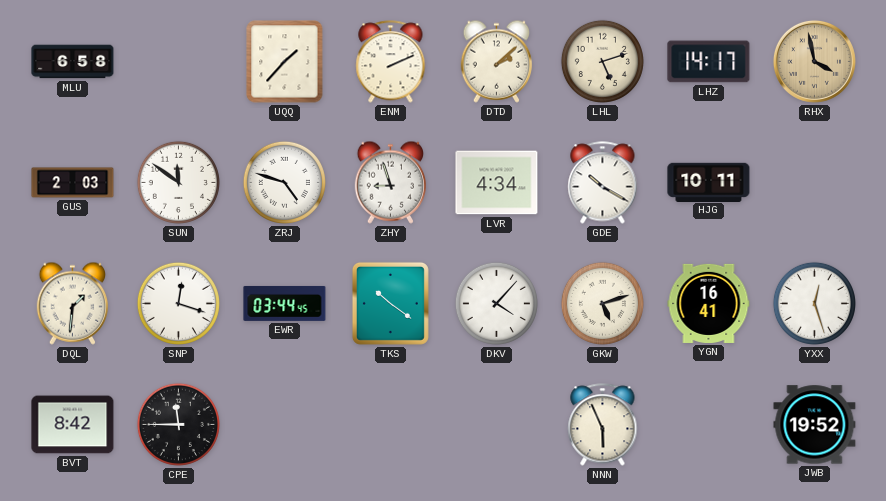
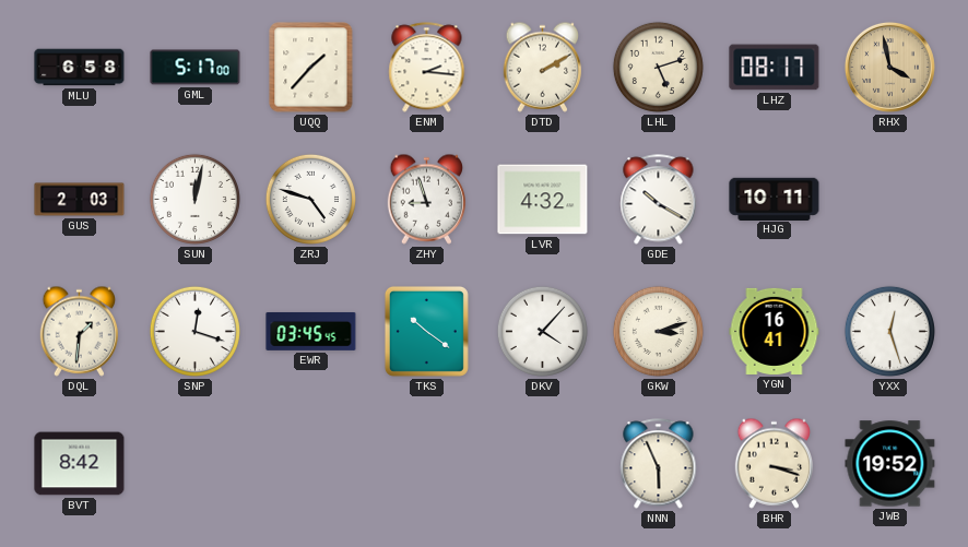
GML: none -> 5:17 (196, 68)
ENM: 2:11 -> 2:16 (427, 68)
DTD: 2:08 -> 2:10 (543, 67)
LHZ: 14:17 -> 08:17 (775, 68)
SUN: 11:51 -> 12:02 (194, 199)
LVR: 4:34 -> 4:32 (543, 200)
EWR: 03:44 -> 03:45 (311, 331)
GKW: 5:12 -> 3:12 (658, 331)
CPE: 11:45 -> none (178, 424)
BHR: none -> 3:18 (775, 463)
